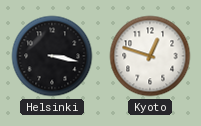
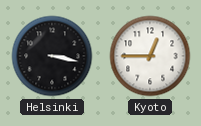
Kyoto: 12:48 -> 12:45 (150, 56)
